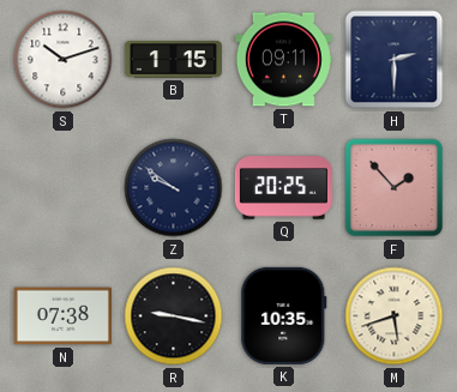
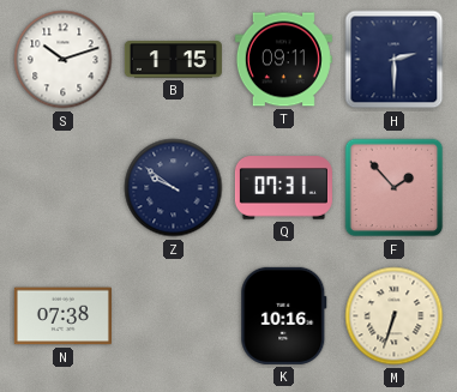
Q: 20:25 -> 07:31 (283, 188)
R: 9:17 -> none (174, 316)
K: 10:35 -> 10:16 (284, 315)
M: 5:42 -> 6:33 (395, 316)
